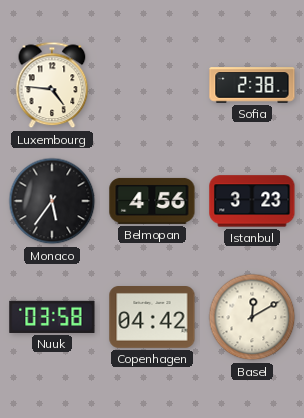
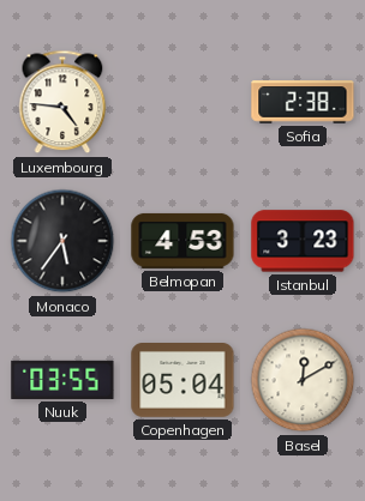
Belmopan: 4:56 -> 4:53 (182, 241)
Nuuk: 03:58 -> 03:55 (62, 380)
Copenhagen: 04:42 -> 05:04 (182, 381)
